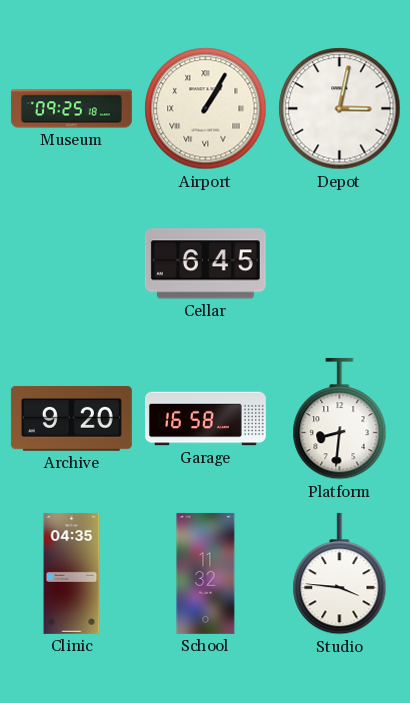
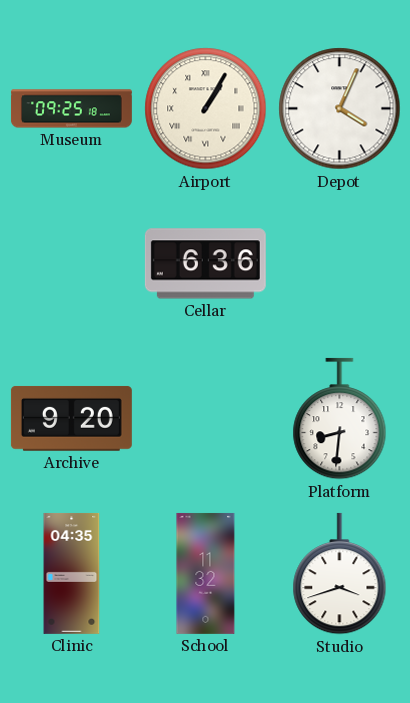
Depot: 3:02 -> 4:04 (340, 109)
Cellar: 6:45 -> 6:36 (205, 264)
Garage: 16:58 -> none (206, 419)
Studio: 3:46 -> 3:42 (340, 574)
